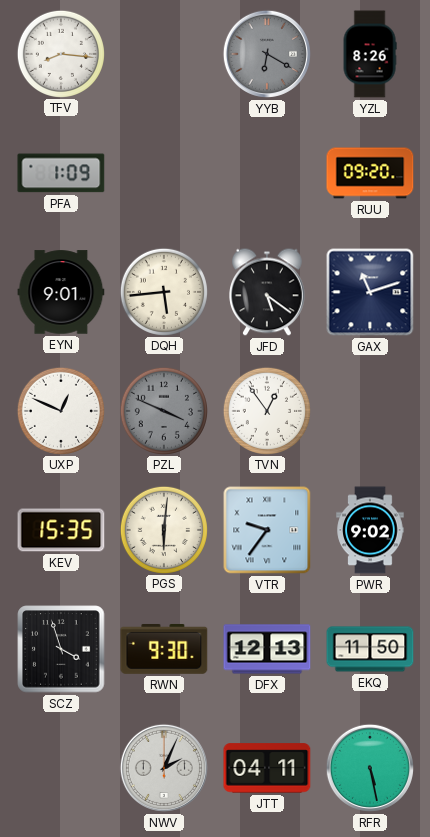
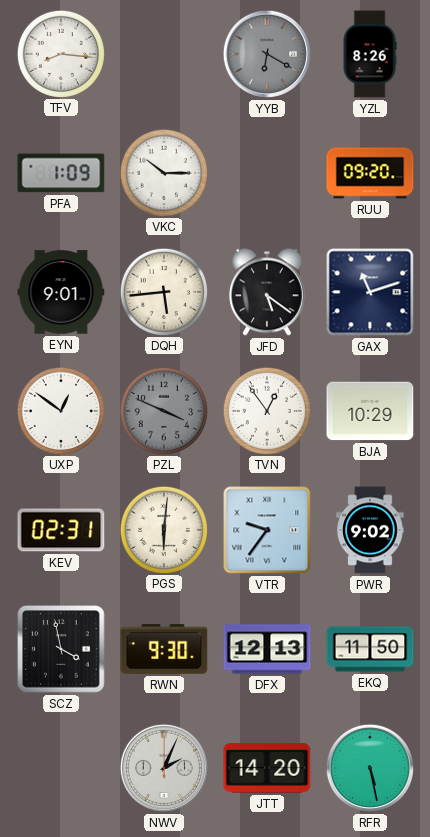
VKC: none -> 10:15 (163, 172)
UXP: 12:49 -> 12:51 (60, 410)
BJA: none -> 10:29 (370, 411)
KEV: 15:35 -> 02:31 (61, 530)
SCZ: 3:57 -> 3:58 (61, 649)
JTT: 04:11 -> 14:20 (267, 768)
